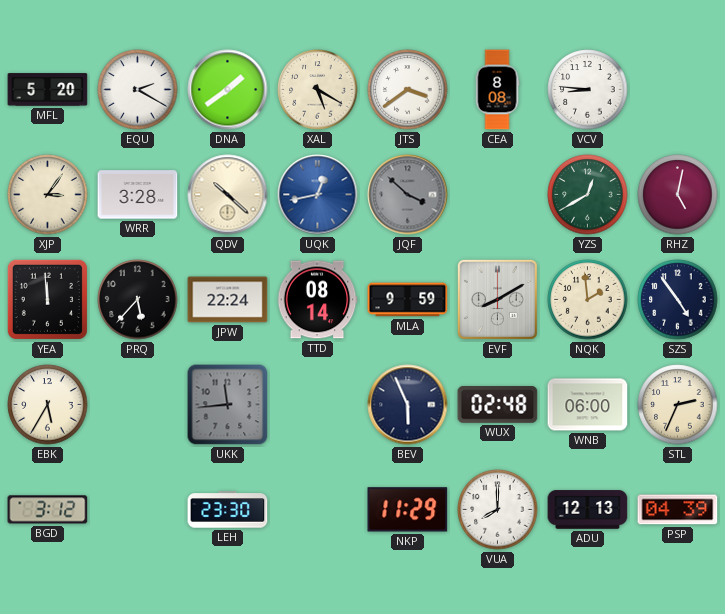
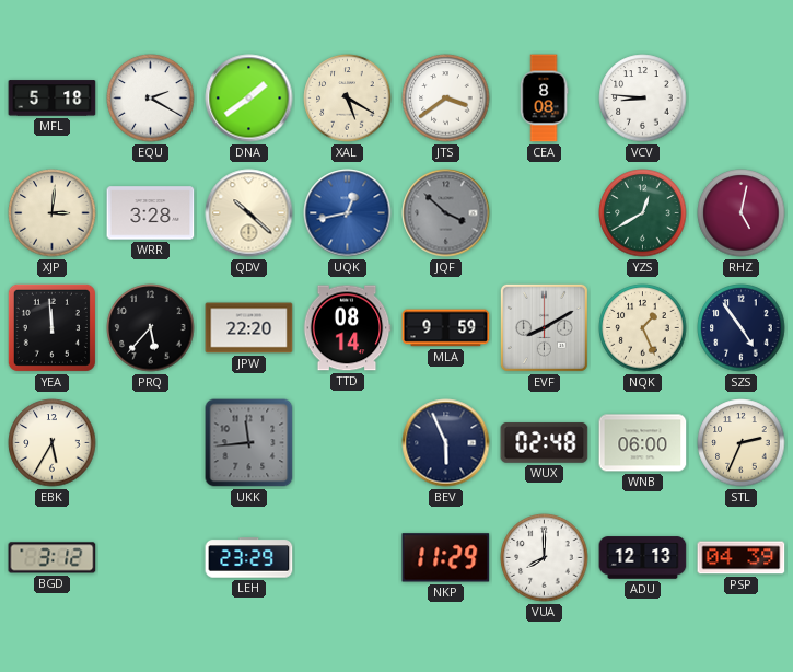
MFL: 5:20 -> 5:18 (53, 99)
XJP: 3:06 -> 3:01 (53, 213)
JPW: 22:24 -> 22:20 (249, 328)
NQK: 1:59 -> 1:26 (643, 328)
LEH: 23:30 -> 23:29 (249, 558)
